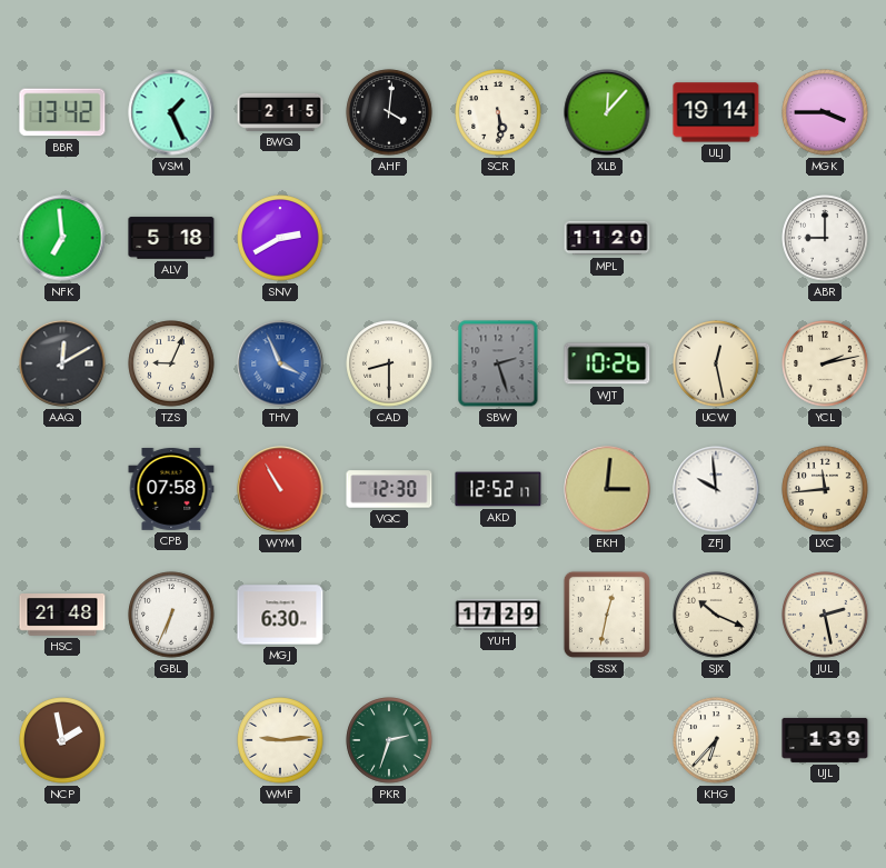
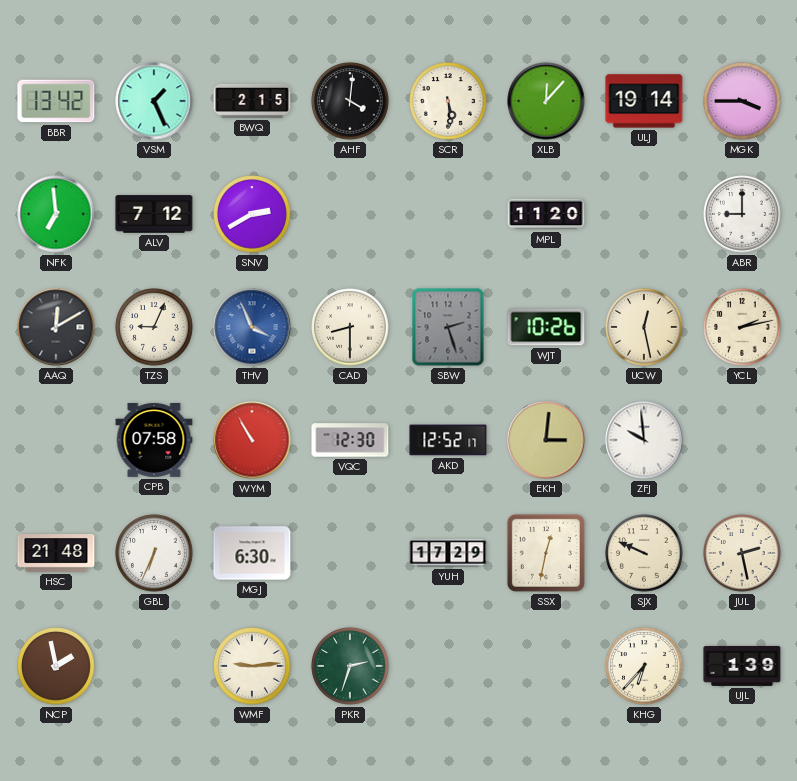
ALV: 5:18 -> 7:12 (154, 214)
LXC: 11:44 -> none (825, 489)
SJX: 10:19 -> 9:49 (644, 553)
